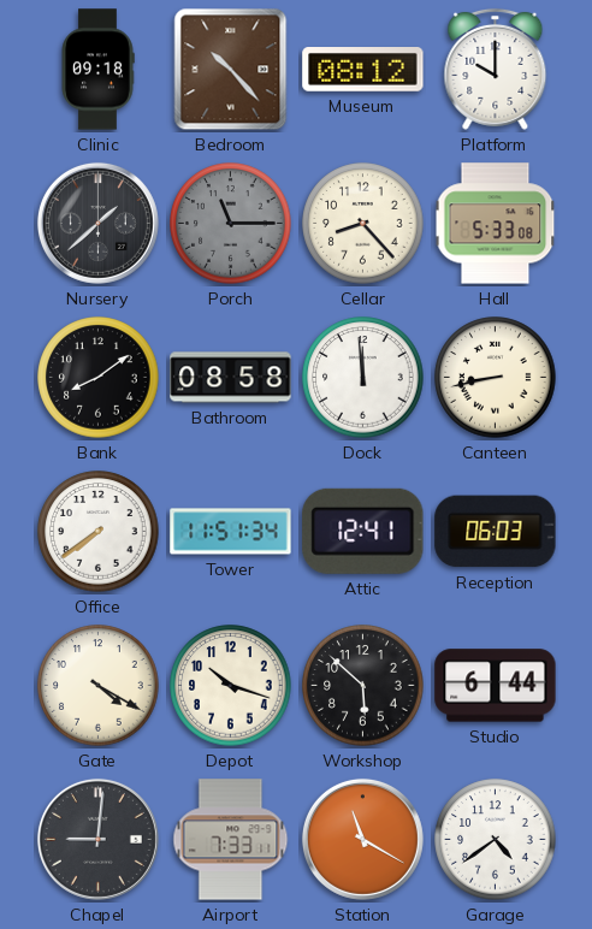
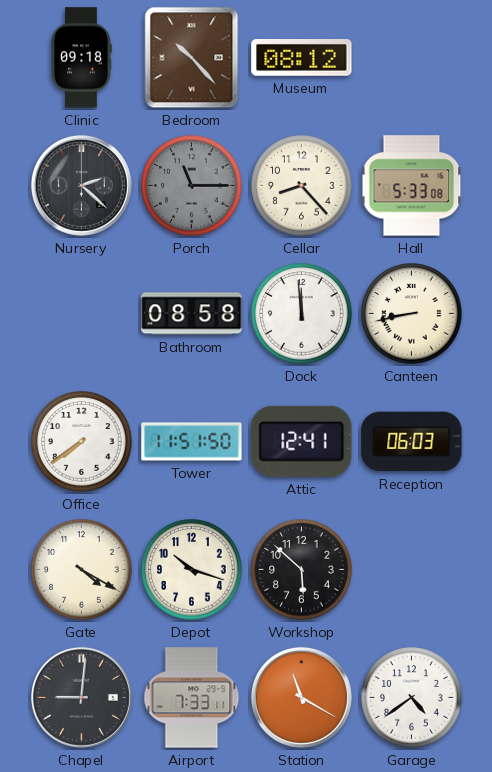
Platform: 10:00 -> none (496, 69)
Nursery: 1:38 -> 2:22 (81, 185)
Bank: 8:09 -> none (99, 378)
Tower: 11:51:34 -> 11:51:50 (192, 442)
Studio: 6:44 -> none (496, 686)
